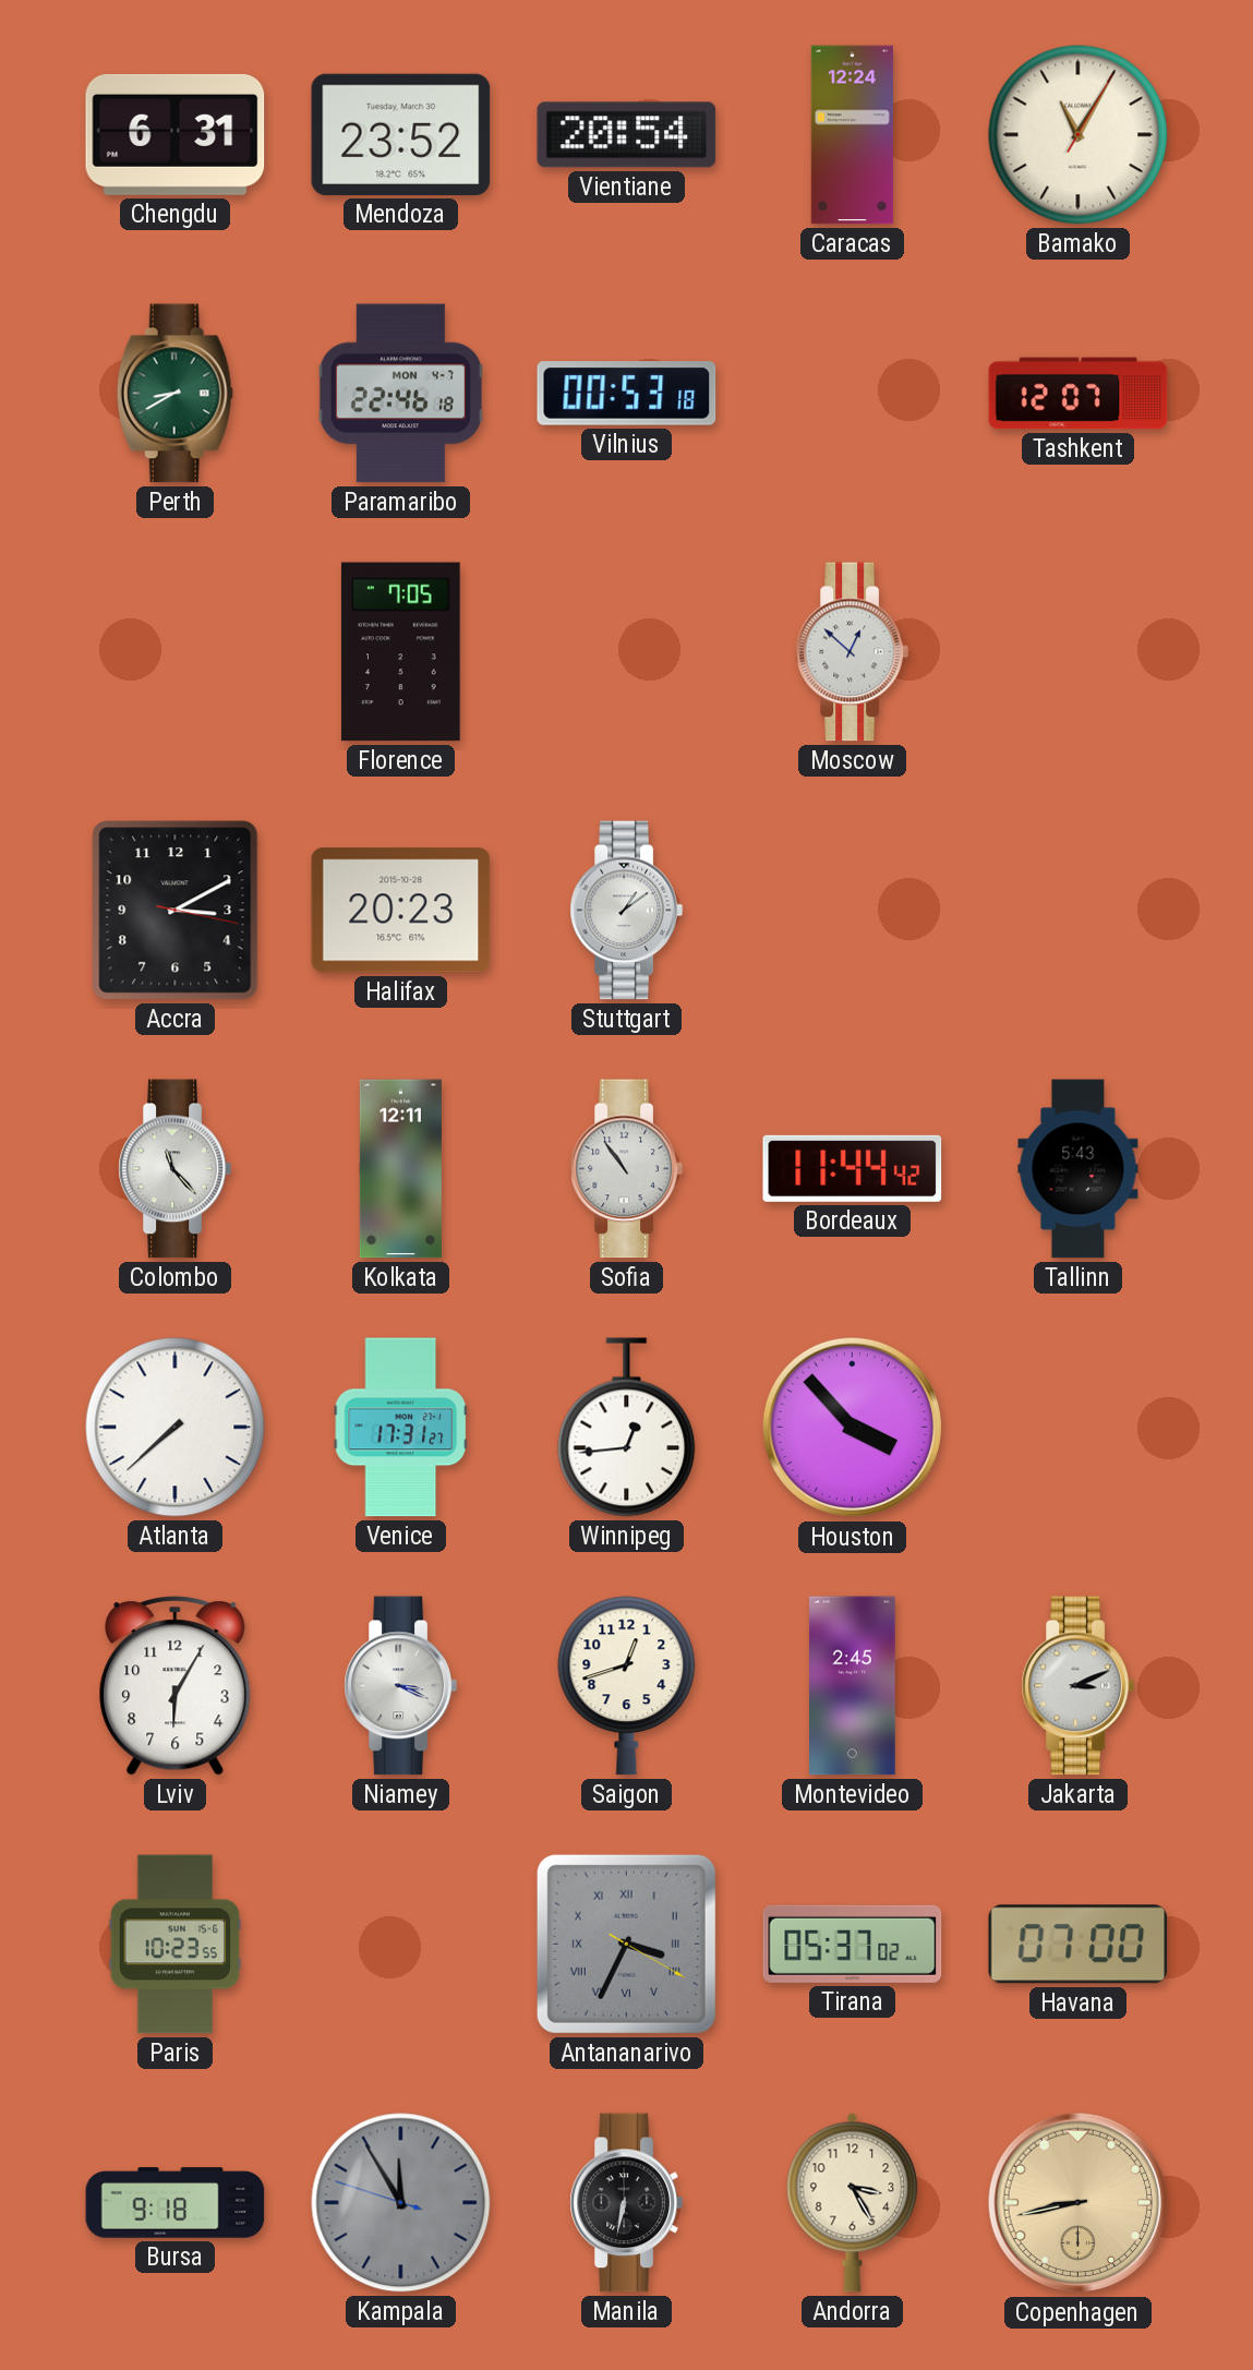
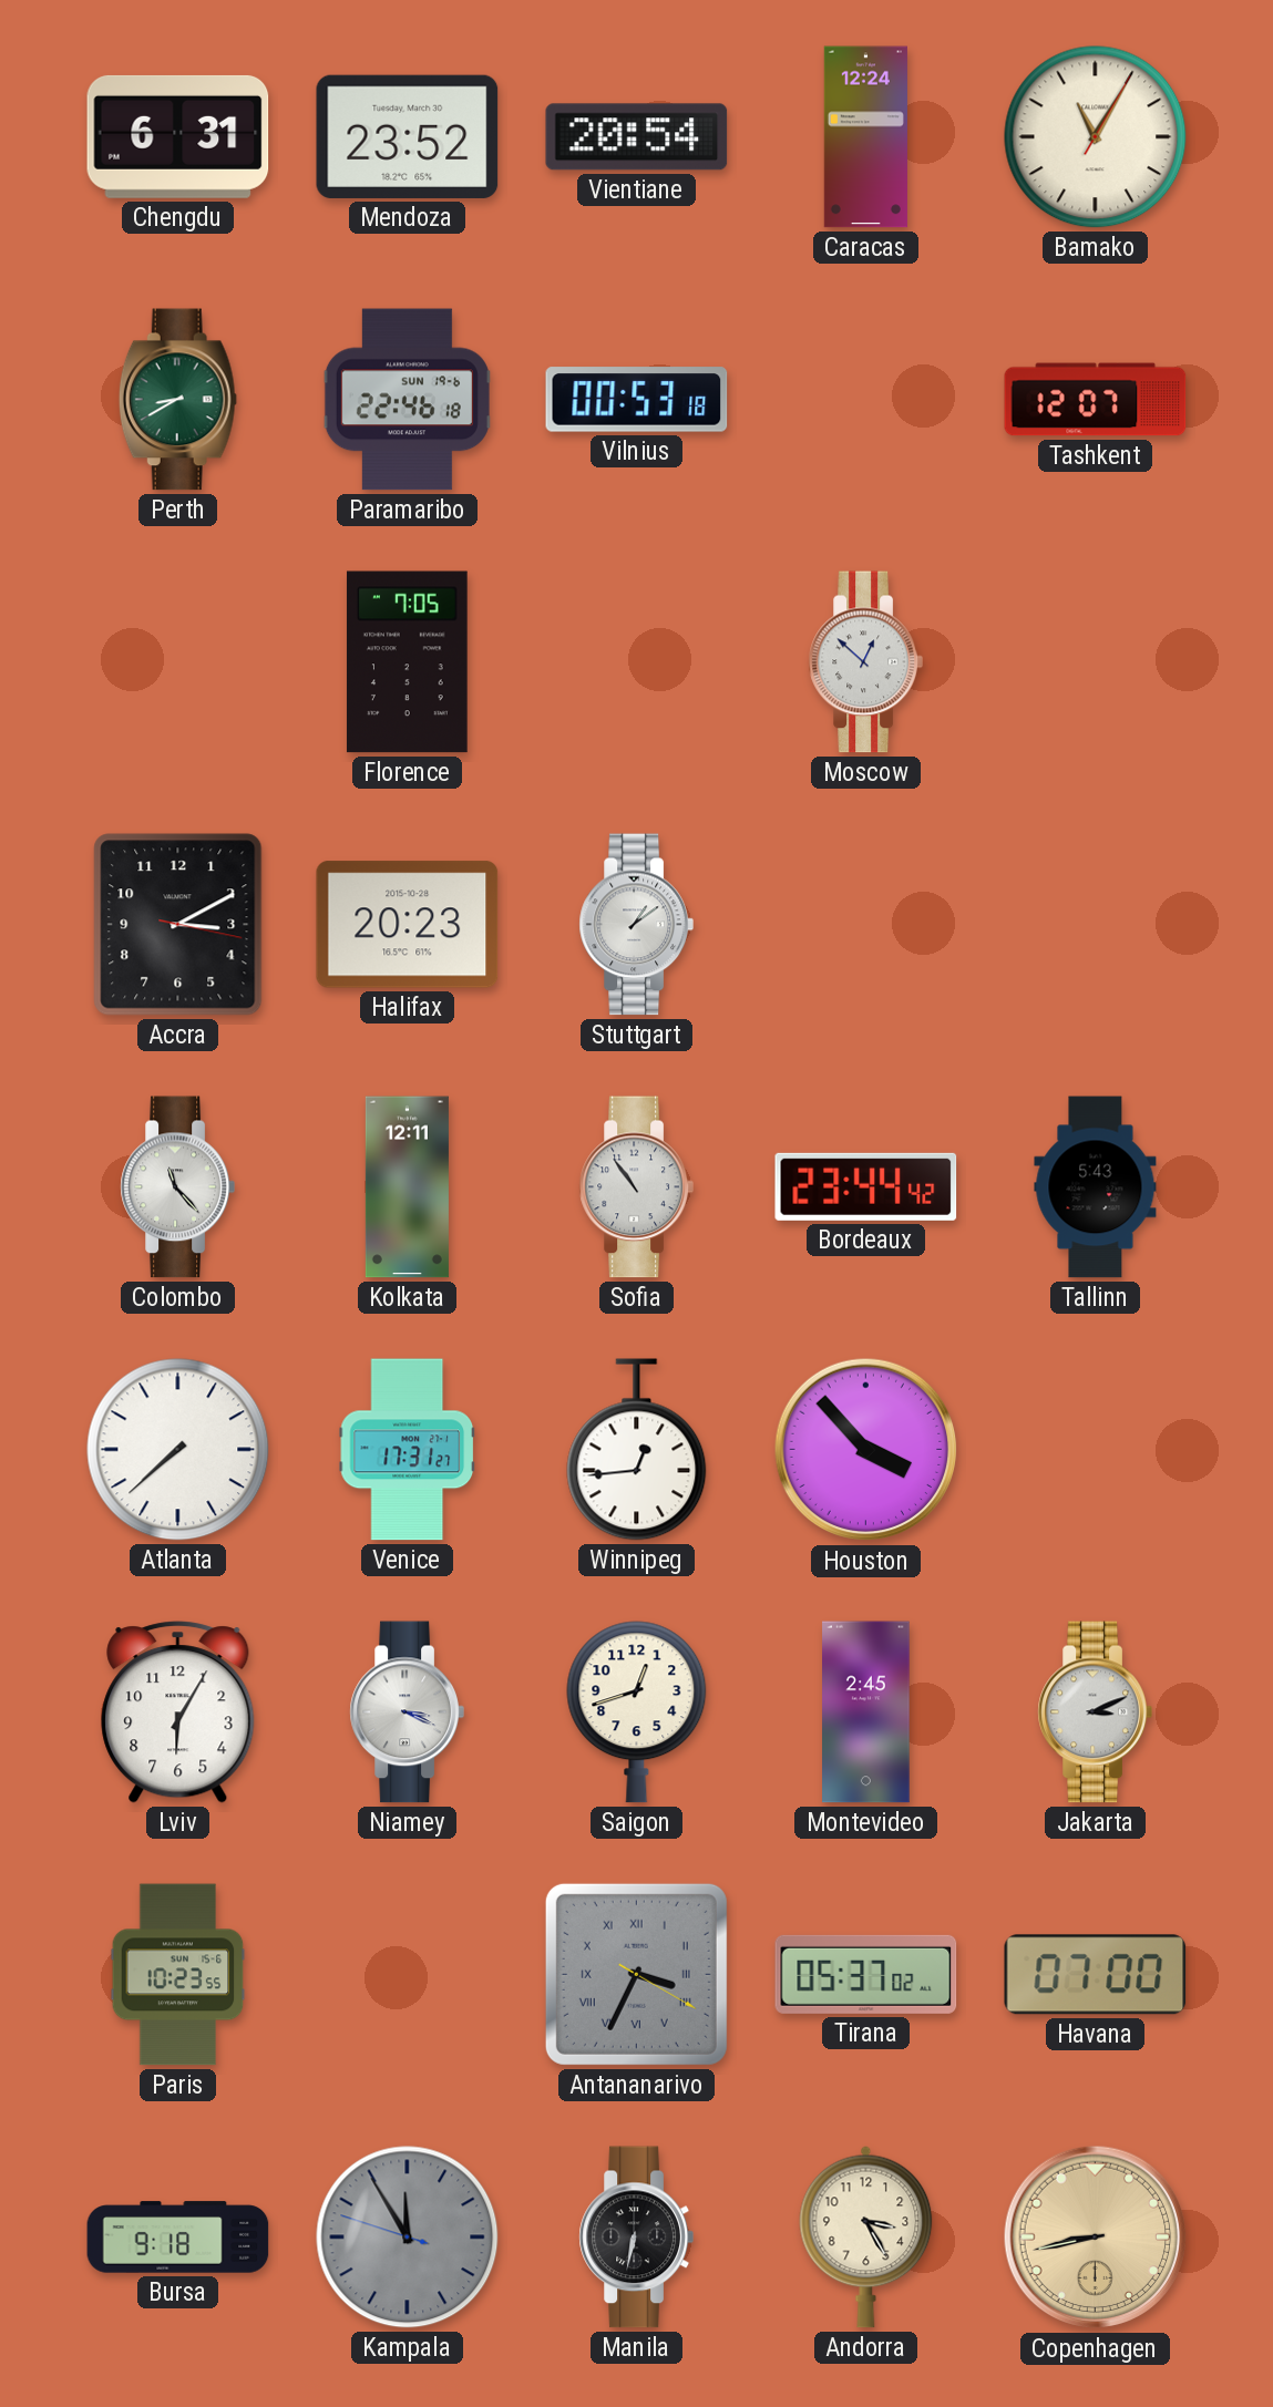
Paramaribo date: MON 4-7 -> SUN 19-6 (407, 400)
Bordeaux: 11:44 -> 23:44 (866, 1186)
